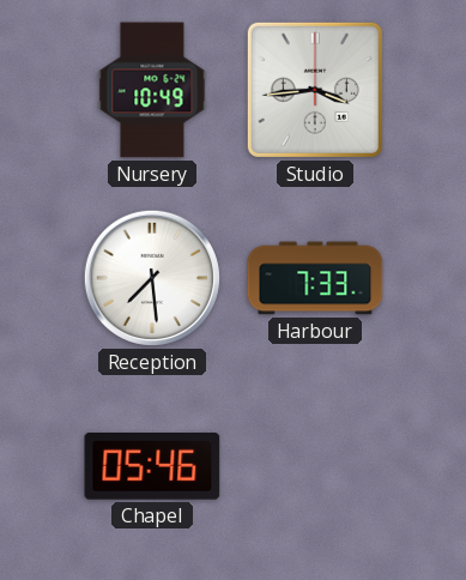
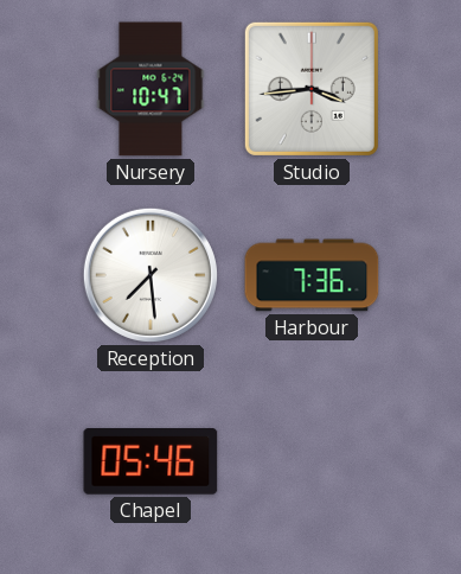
Nursery: 10:49 -> 10:47 (151, 89)
Harbour: 7:33 -> 7:36 (312, 275)
